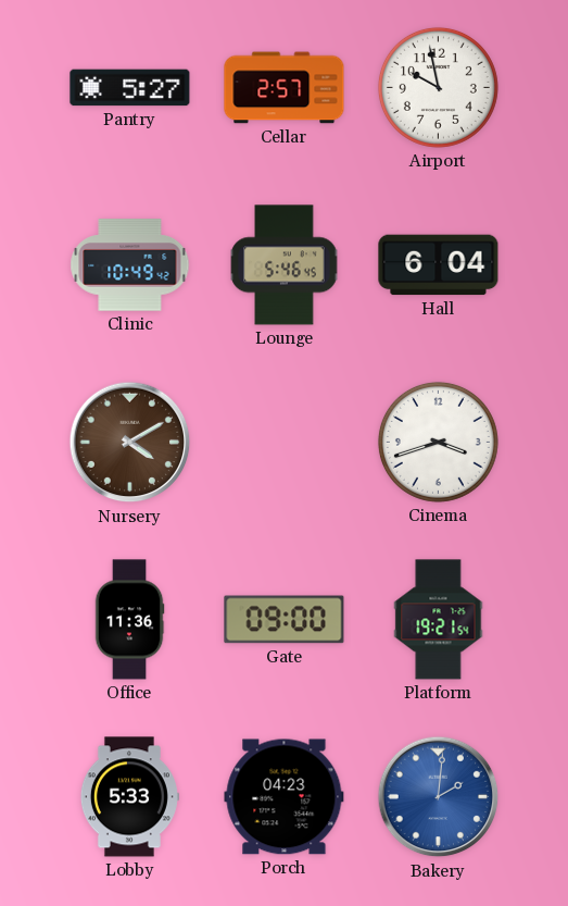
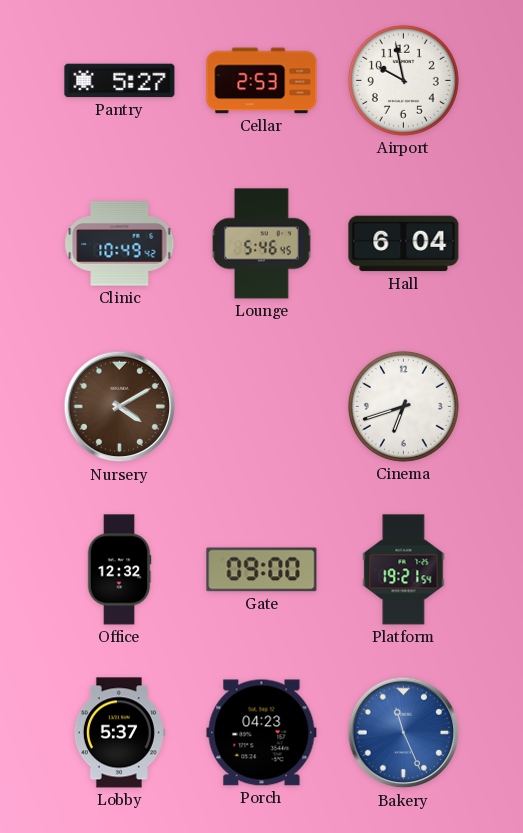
Cellar: 2:57 -> 2:53 (262, 81)
Cinema: 3:42 -> 6:42 (403, 406)
Office: 11:36 -> 12:32 (119, 570)
Lobby: 5:33 -> 5:37 (119, 733)
Bakery: 2:01 -> 11:26 (404, 733)
